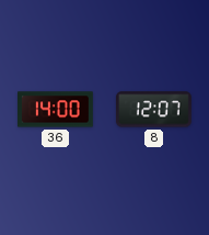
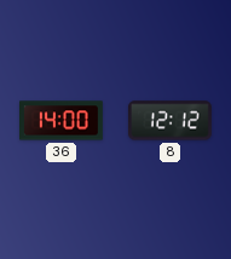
8: 12:07 -> 12:12 (169, 121)
